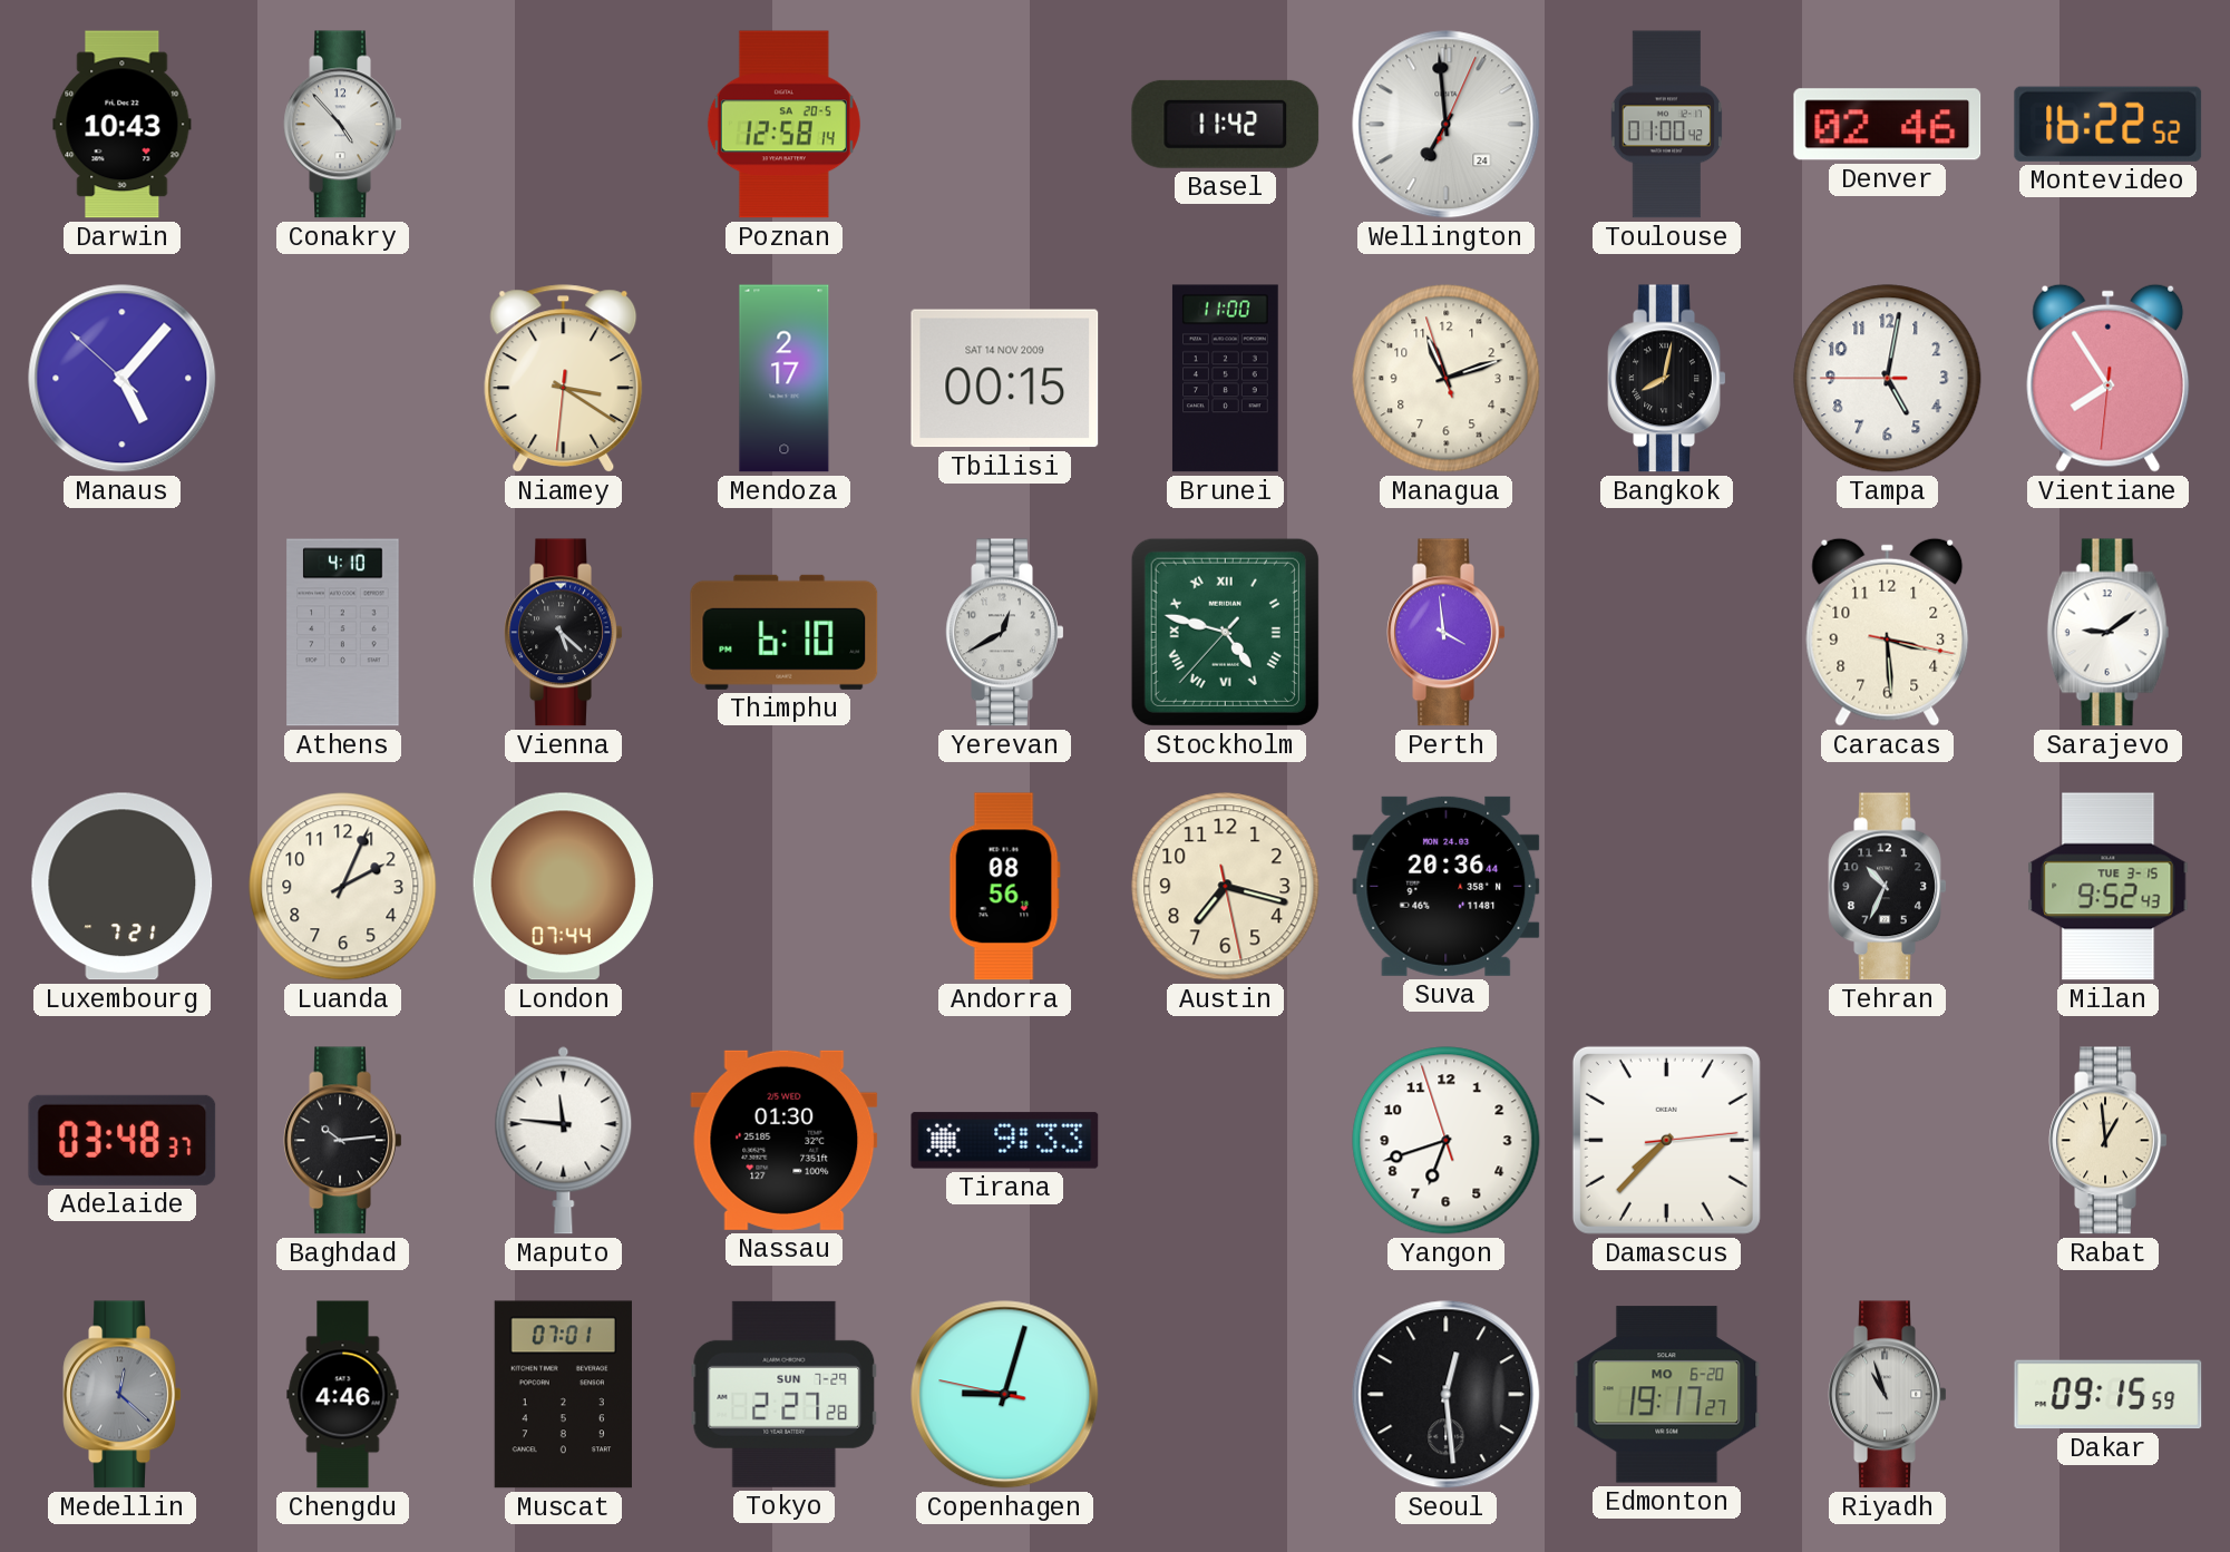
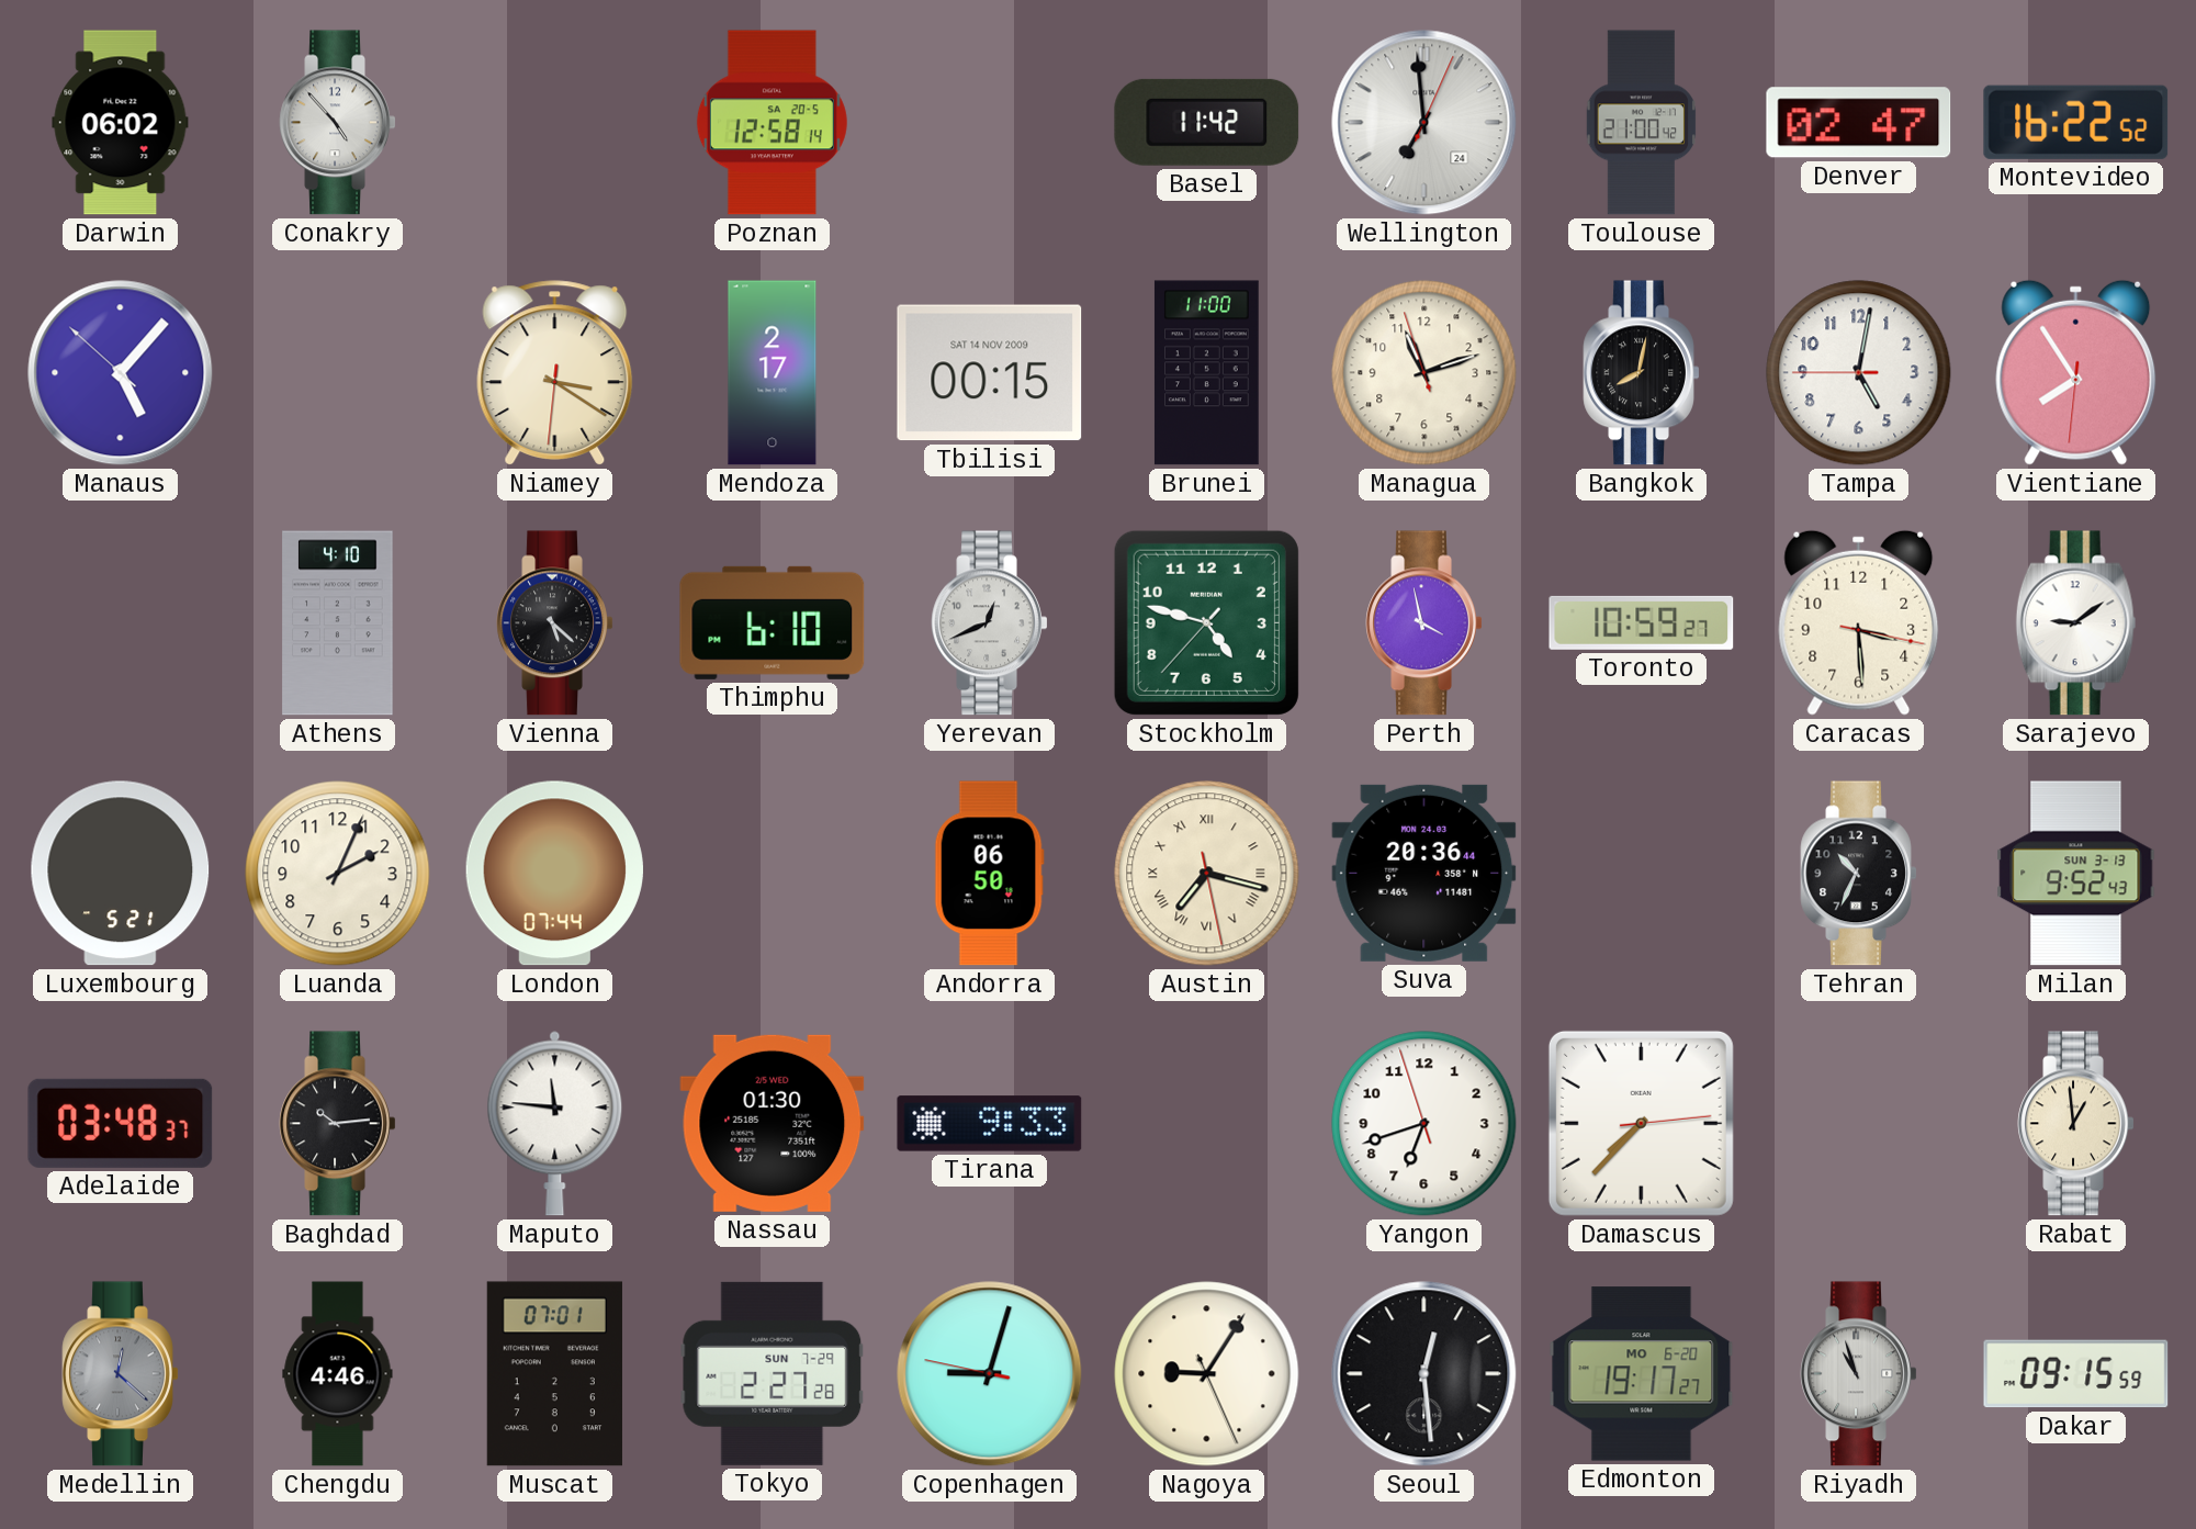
Darwin: 10:43 -> 06:02 (121, 123)
Toulouse: 01:00 -> 21:00 (1641, 123)
Denver: 02:46 -> 02:47 (1859, 123)
Yerevan: 12:40 -> 12:41 (990, 623)
Stockholm numerals: Roman -> Arabic (1206, 622)
Perth: 3:59 -> 3:58 (1424, 623)
Toronto: none -> 10:59 (1642, 622)
Luxembourg: 7:21 -> 5:21 (121, 874)
Andorra: 08:56 -> 06:50 (989, 874)
Austin numerals: Arabic -> Roman (1207, 874)
Milan date: TUE 3-15 -> SUN 3-13 (2076, 874)
Nagoya: none -> 9:05 (1207, 1374)
